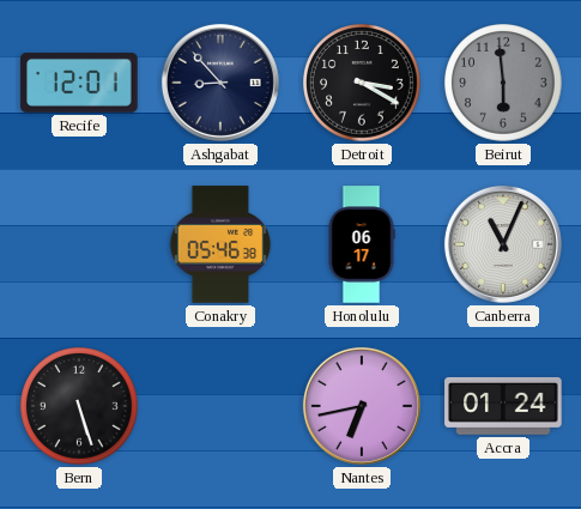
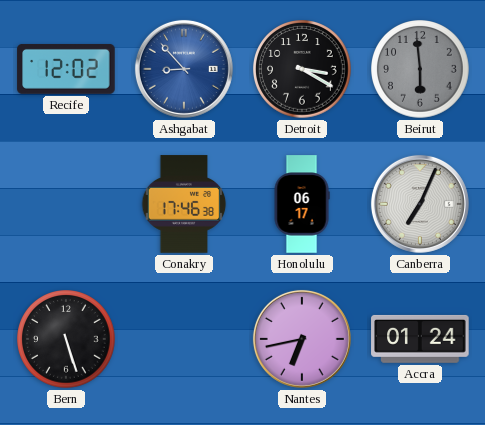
Recife: 12:01 -> 12:02 (66, 69)
Ashgabat dial: navy -> blue (184, 69)
Conakry: 05:46 -> 17:46 (184, 204)
Canberra: 11:04 -> 7:04 (420, 204)
